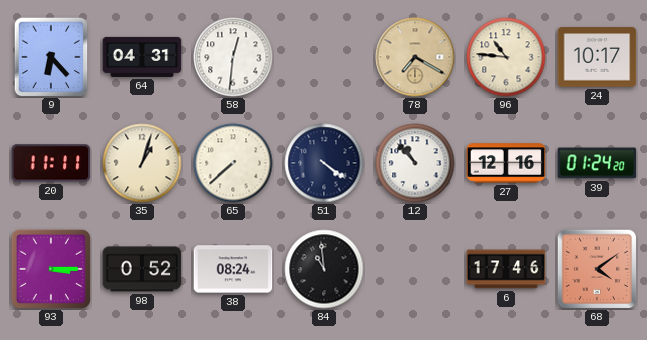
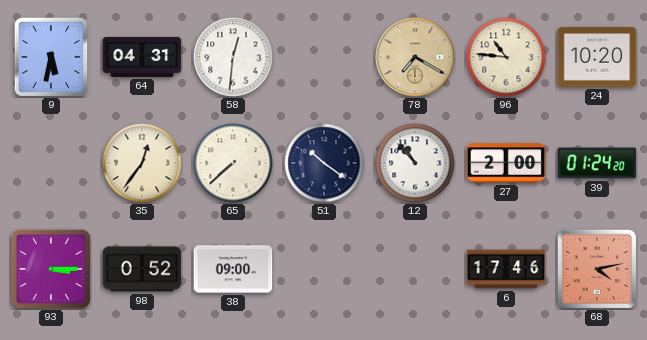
9: 6:23 -> 5:32 (51, 57)
24: 10:17 -> 10:20 (597, 57)
20: 11:11 -> none (51, 163)
35: 1:03 -> 12:36 (142, 163)
51: 4:21 -> 10:21 (324, 163)
27: 12:16 -> 2:00 (506, 163)
38: 08:24 -> 09:00 (233, 269)
84: 10:59 -> none (324, 269)
68: 4:09 -> 4:13 (596, 268)
